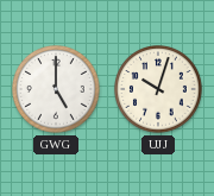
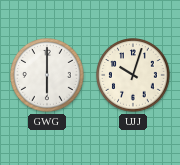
GWG: 5:00 -> 6:00 (48, 76)
